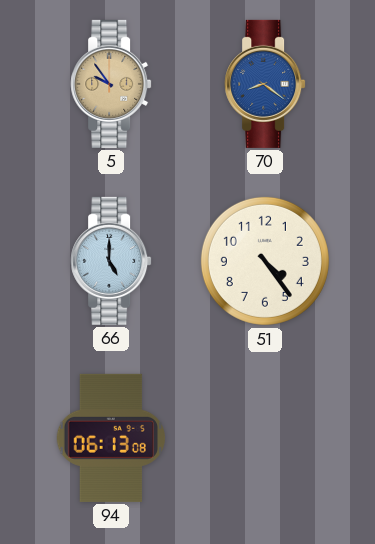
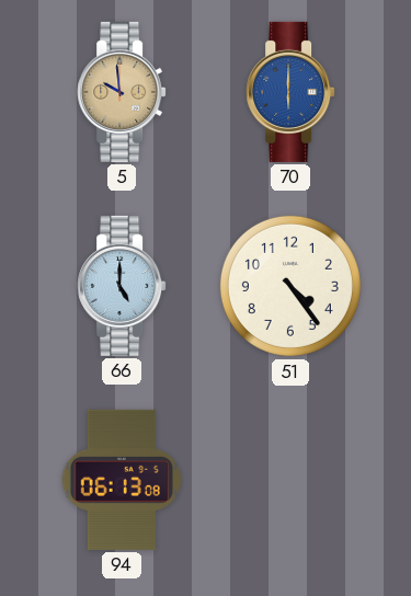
5: 9:54 -> 9:59 (122, 92)
70: 8:21 -> 6:00 (290, 92)
